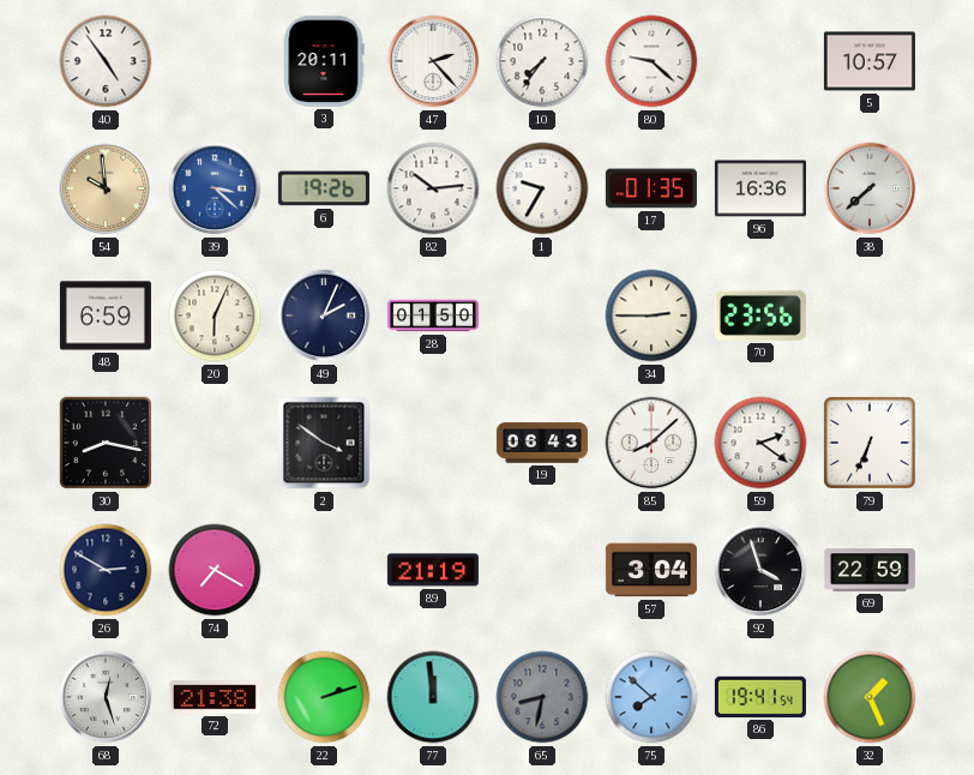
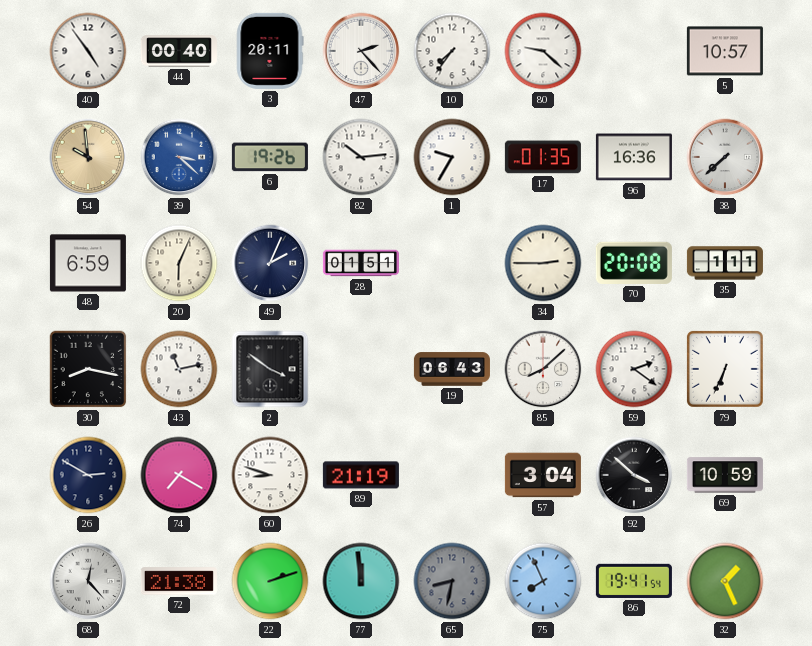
44: none -> 00:40 (179, 51)
28: 01:50 -> 01:51 (361, 263)
70: 23:56 -> 20:08 (634, 263)
35: none -> 1:11 (725, 263)
43: none -> 11:13 (179, 369)
60: none -> 8:48 (270, 475)
92: 3:57 -> 3:52 (634, 475)
69: 22:59 -> 10:59 (725, 475)
68: 12:27 -> 12:23 (88, 581)
75: 7:52 -> 7:56 (543, 581)
